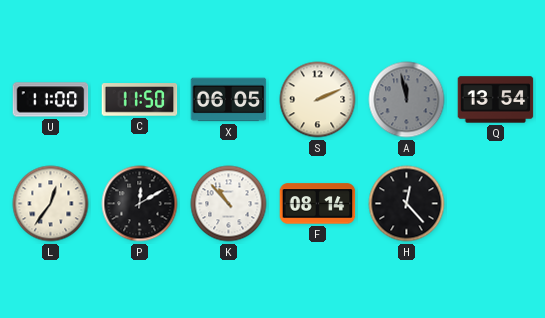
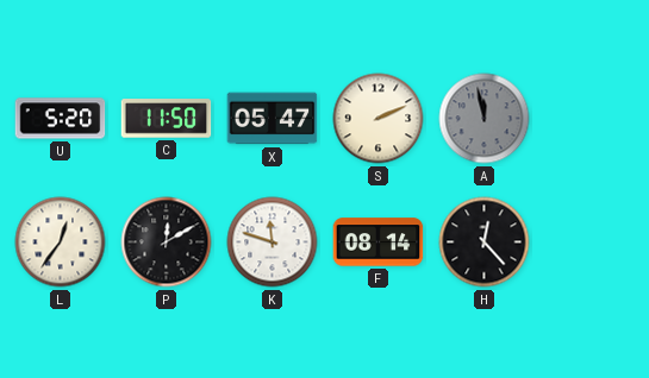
U: 11:00 -> 5:20 (61, 119)
X: 06:05 -> 05:47 (273, 119)
Q: 13:54 -> none (496, 100)
K: 10:53 -> 11:48 (273, 242)
